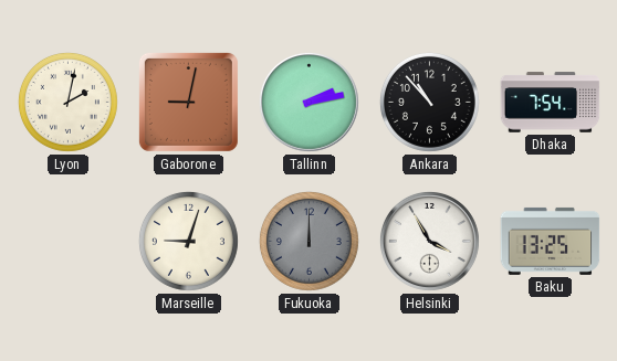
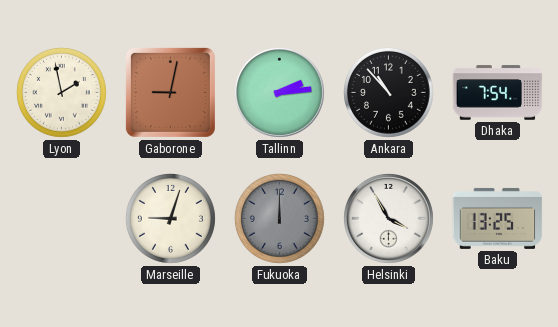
Lyon: 2:02 -> 1:58 (61, 92)
Tallinn: 2:13 -> 2:14 (279, 92)
